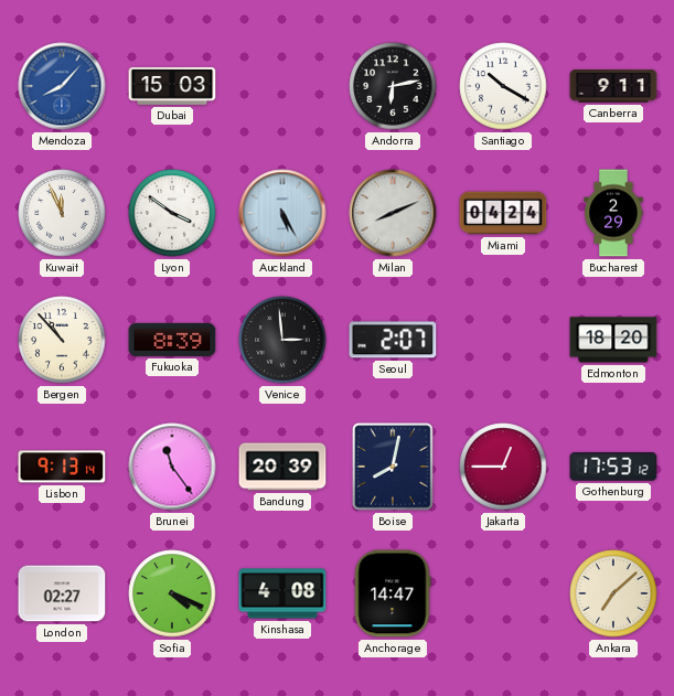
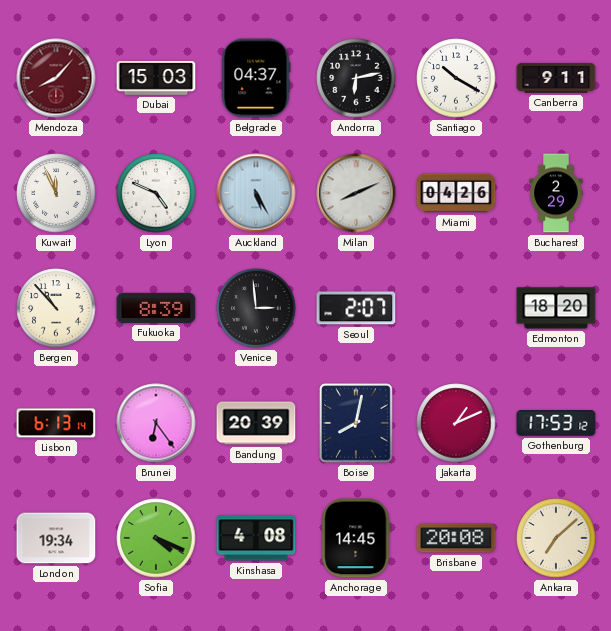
Mendoza dial: blue -> burgundy (56, 78)
Belgrade: none -> 04:37 (256, 78)
Lyon: 3:51 -> 4:49 (156, 193)
Miami: 04:24 -> 04:26 (456, 193)
Lisbon: 9:13 -> 6:13 (56, 423)
Brunei: 11:24 -> 6:24 (156, 423)
Jakarta: 12:45 -> 1:11 (456, 423)
London: 02:27 -> 19:34 (56, 538)
Anchorage: 14:47 -> 14:45 (356, 538)
Brisbane: none -> 20:08 (456, 538)
